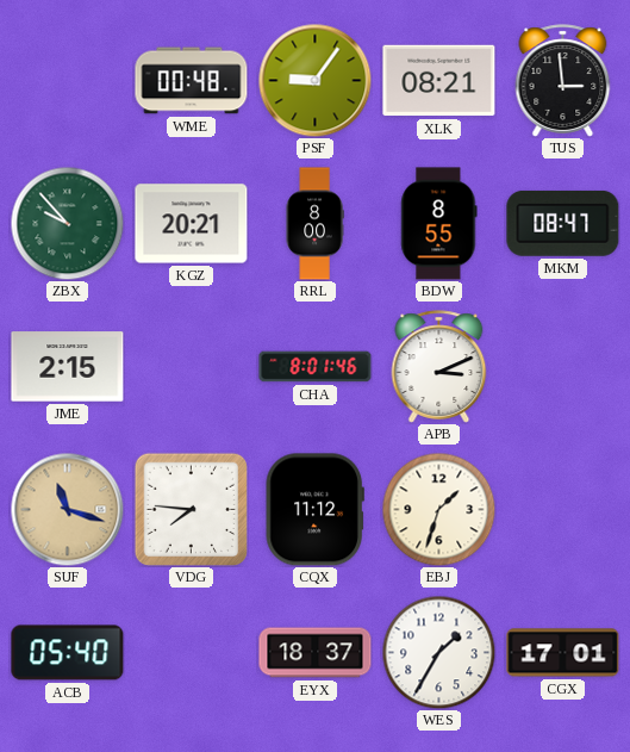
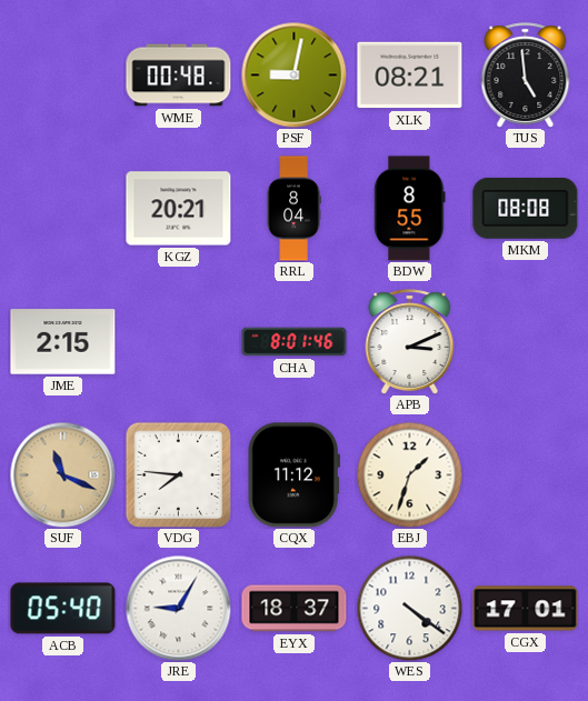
PSF: 9:06 -> 9:02 (293, 74)
TUS: 2:59 -> 4:59 (526, 76)
ZBX: 9:53 -> none (67, 223)
RRL: 8:00 -> 8:04 (293, 209)
MKM: 08:47 -> 08:08 (526, 208)
SUF: 11:18 -> 11:19 (62, 474)
JRE: none -> 9:05 (178, 608)
WES: 1:35 -> 4:21 (409, 608)
